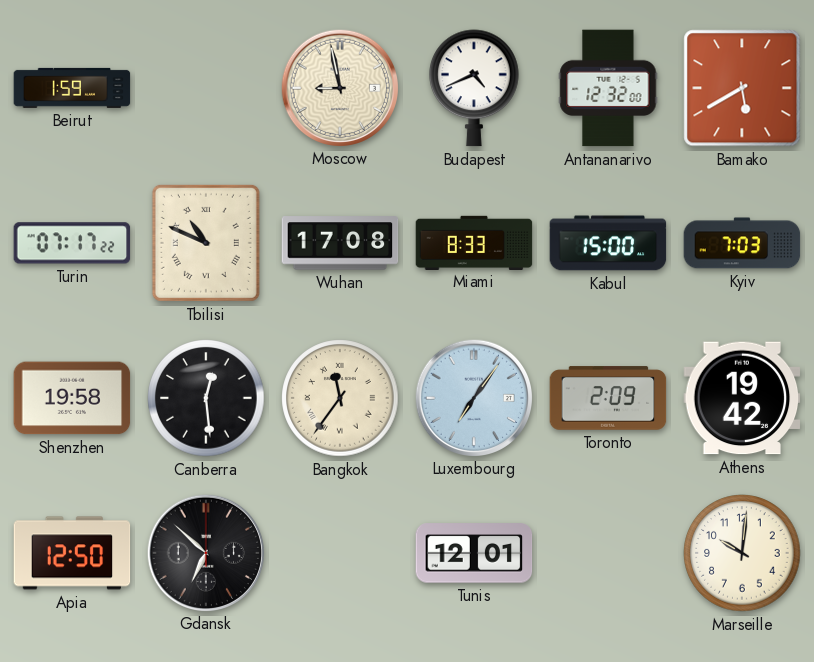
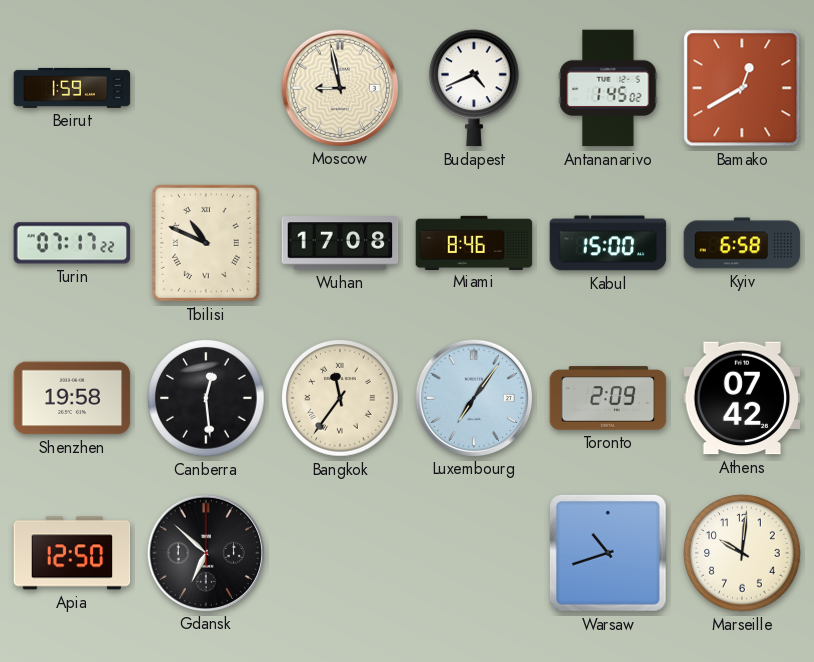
Antananarivo: 12:32 -> 1:45 (608, 88)
Bamako: 5:40 -> 12:40 (742, 88)
Miami: 8:33 -> 8:46 (474, 242)
Kyiv: 7:03 -> 6:58 (742, 243)
Athens: 19:42 -> 07:42 (742, 398)
Tunis: 12:01 -> none (474, 553)
Warsaw: none -> 10:42 (608, 553)
